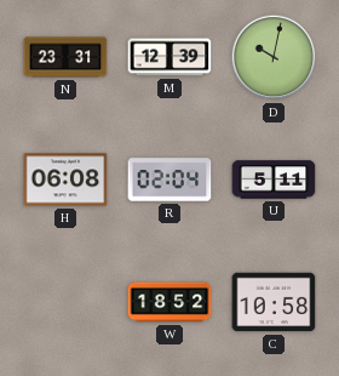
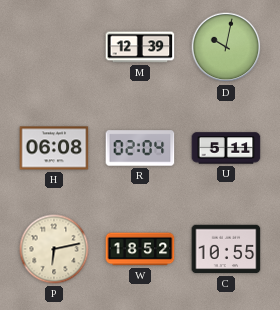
N: 23:31 -> none (65, 57)
P: none -> 6:13 (54, 249)
C: 10:58 -> 10:55 (226, 249)
